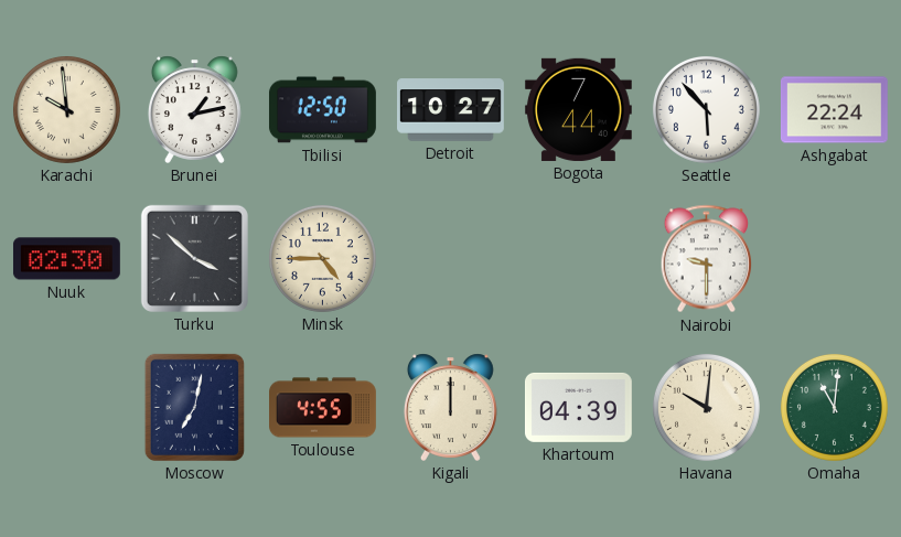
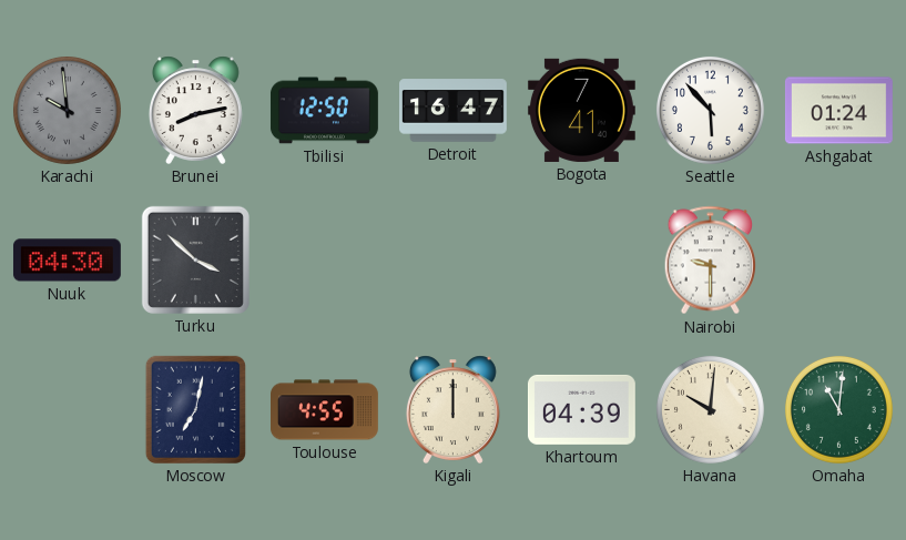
Karachi dial: cream -> grey (67, 110)
Brunei: 1:13 -> 8:13 (195, 110)
Detroit: 10:27 -> 16:47 (454, 111)
Bogota: 7:44 -> 7:41 (581, 110)
Ashgabat: 22:24 -> 01:24 (838, 111)
Nuuk: 02:30 -> 04:30 (67, 261)
Minsk: 4:45 -> none (322, 258)
